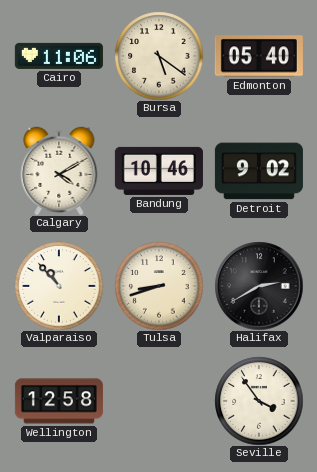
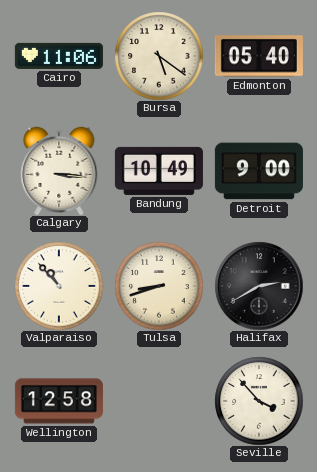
Calgary: 4:10 -> 3:16 (59, 171)
Bandung: 10:46 -> 10:49 (159, 171)
Detroit: 9:02 -> 9:00 (259, 171)
Seville: 3:54 -> 3:53 (259, 401)
